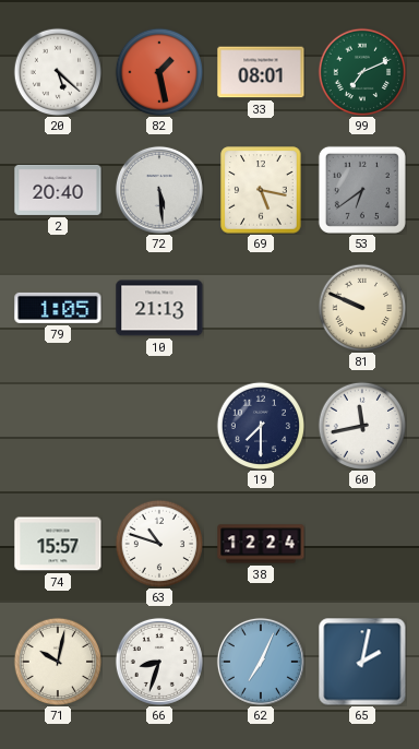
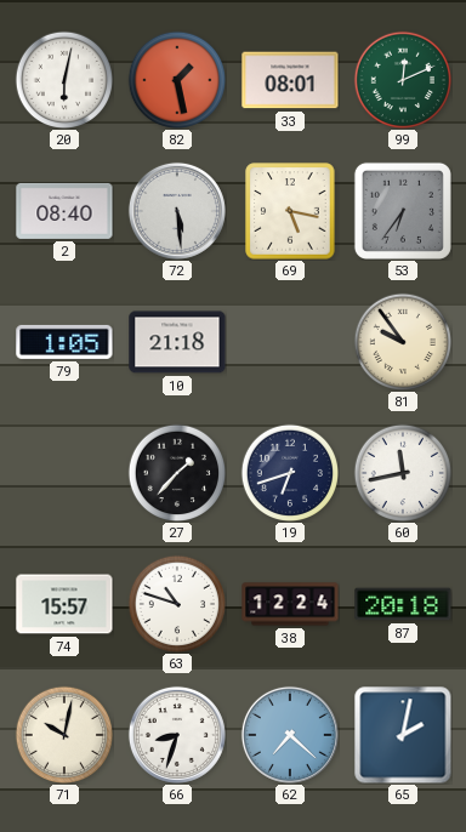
20: 5:22 -> 6:02 (63, 79)
99: 7:11 -> 12:11 (402, 79)
2: 20:40 -> 08:40 (64, 211)
53: 6:39 -> 6:36 (403, 211)
10: 21:13 -> 21:18 (177, 342)
81: 9:49 -> 9:54 (402, 341)
27: none -> 1:37 (176, 472)
19: 7:30 -> 6:42 (289, 472)
87: none -> 20:18 (403, 604)
62: 7:04 -> 7:22 (290, 735)
